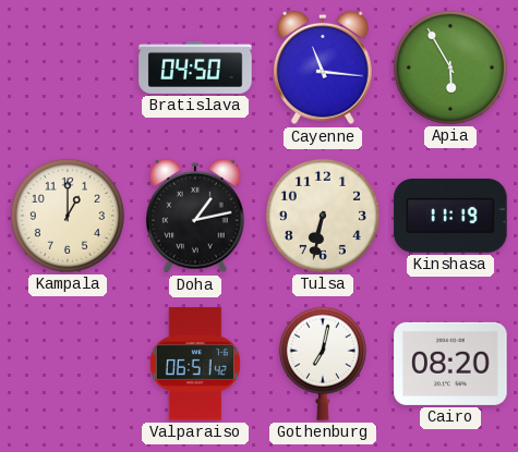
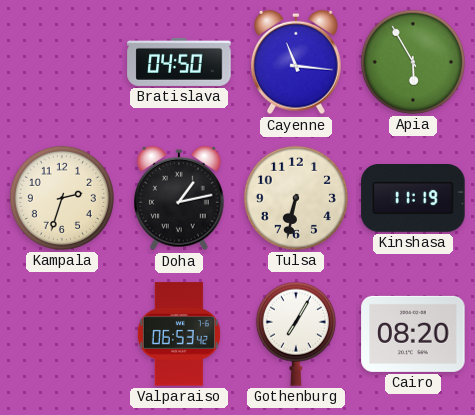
Kampala: 1:00 -> 2:33 (62, 198)
Valparaiso: 06:51 -> 06:53 (179, 334)
Gothenburg: 7:02 -> 7:05 (296, 334)
